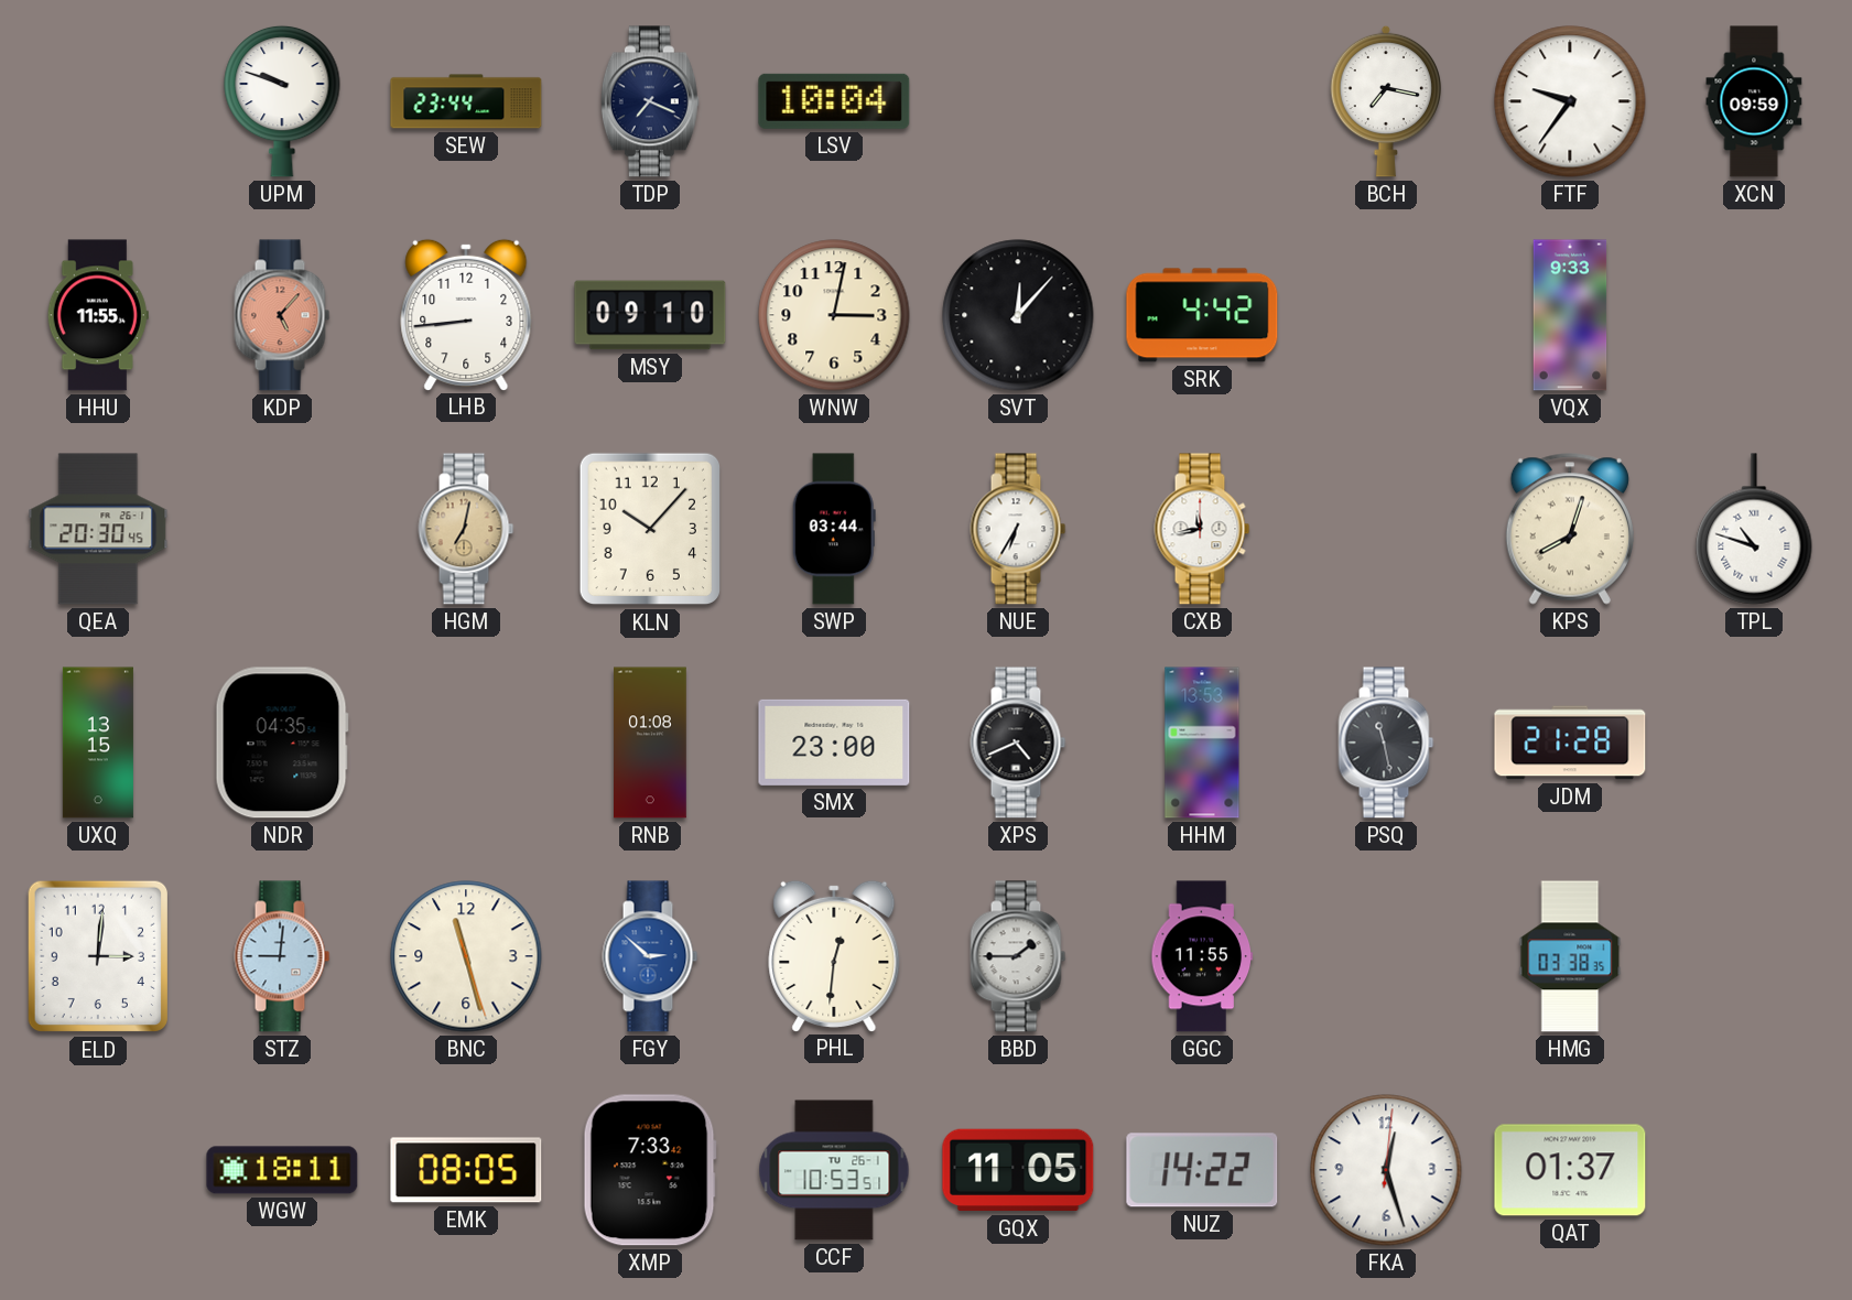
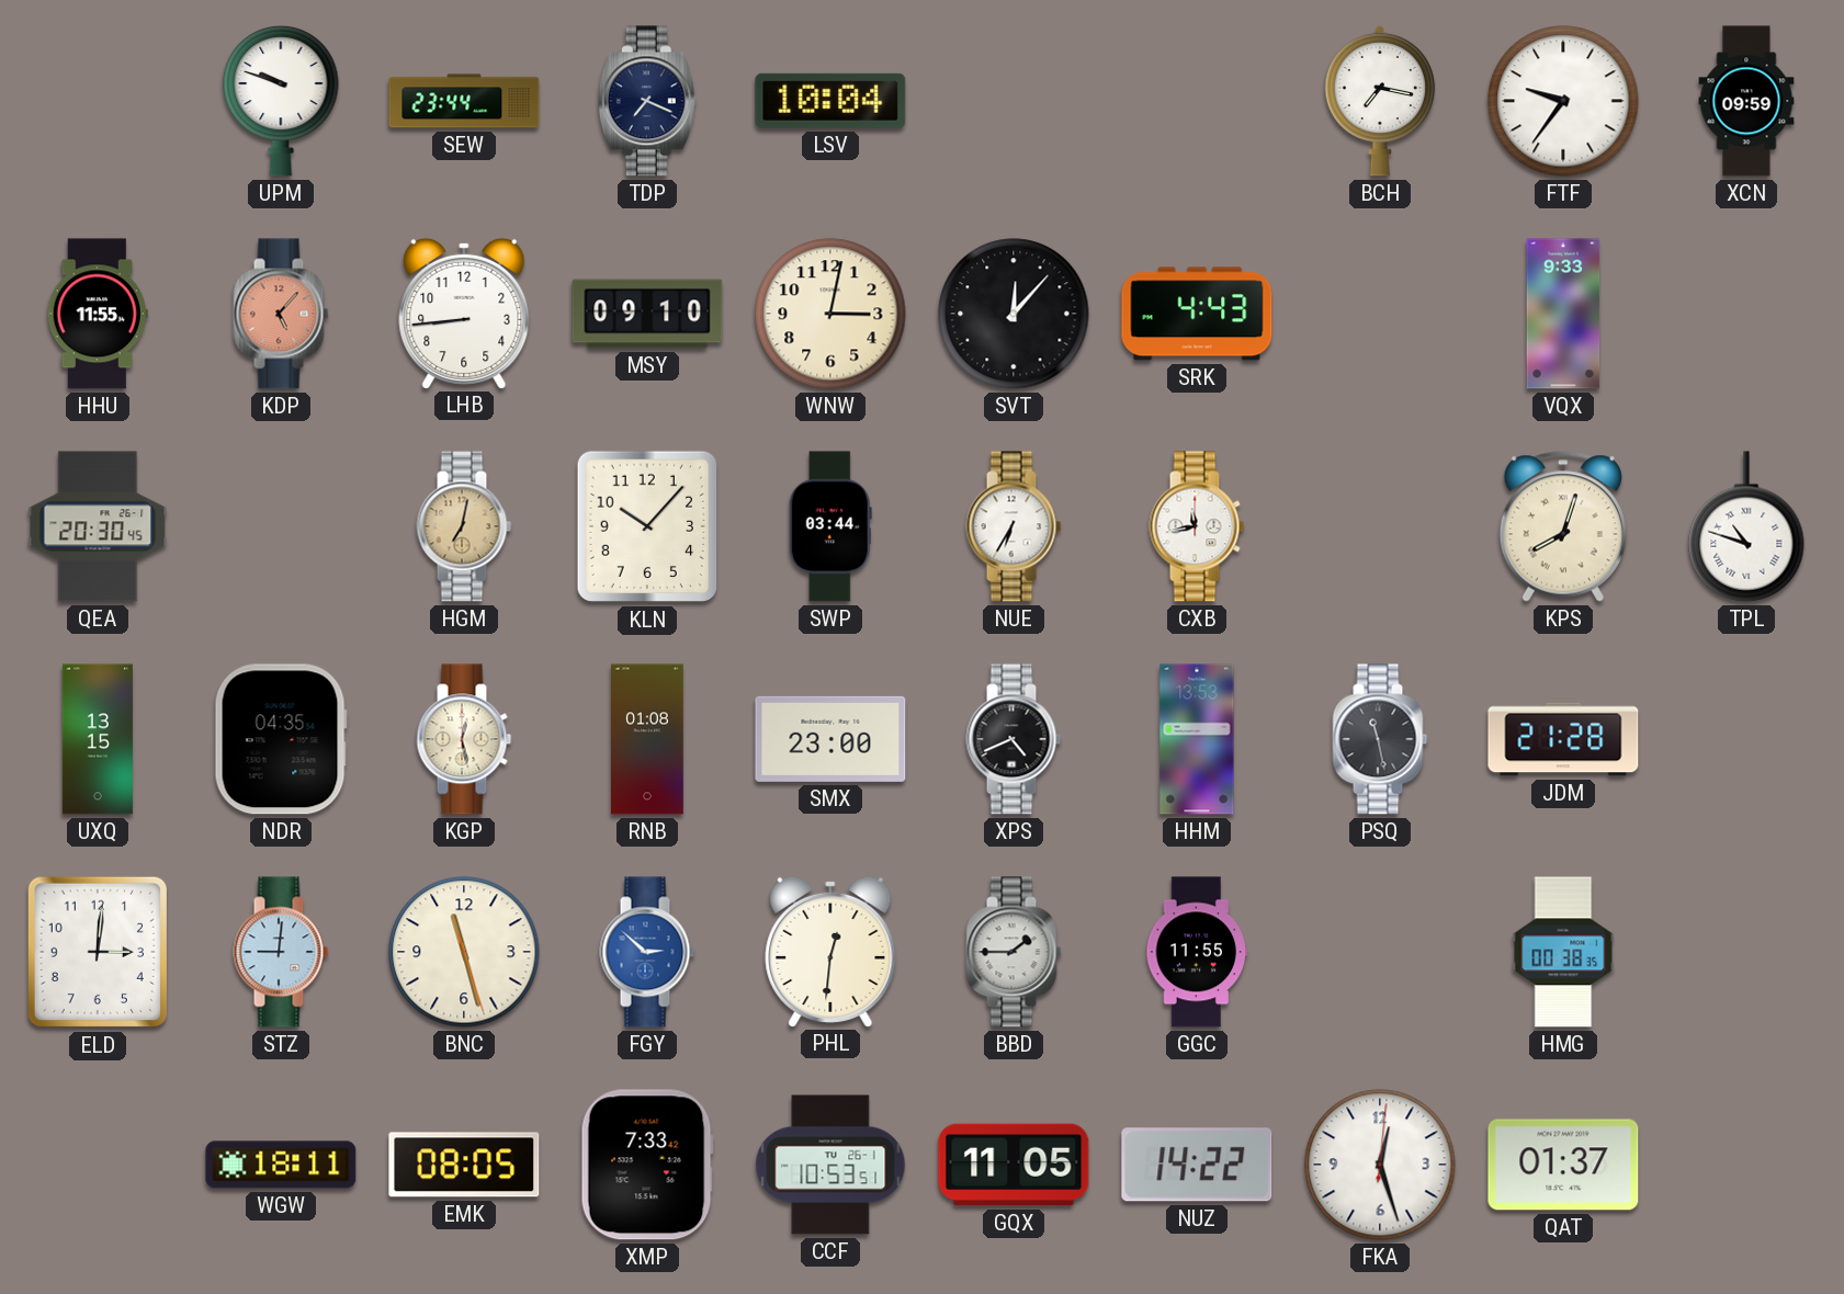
SRK: 4:42 -> 4:43 (1197, 314)
KGP: none -> 12:28 (464, 739)
HMG: 03:38 -> 00:38 (1563, 952)
